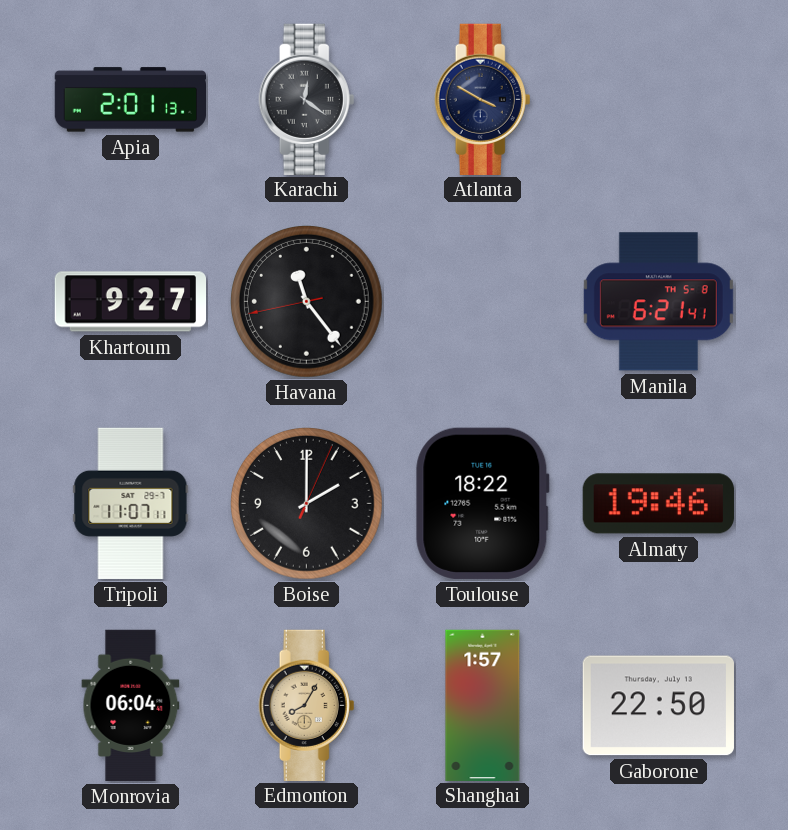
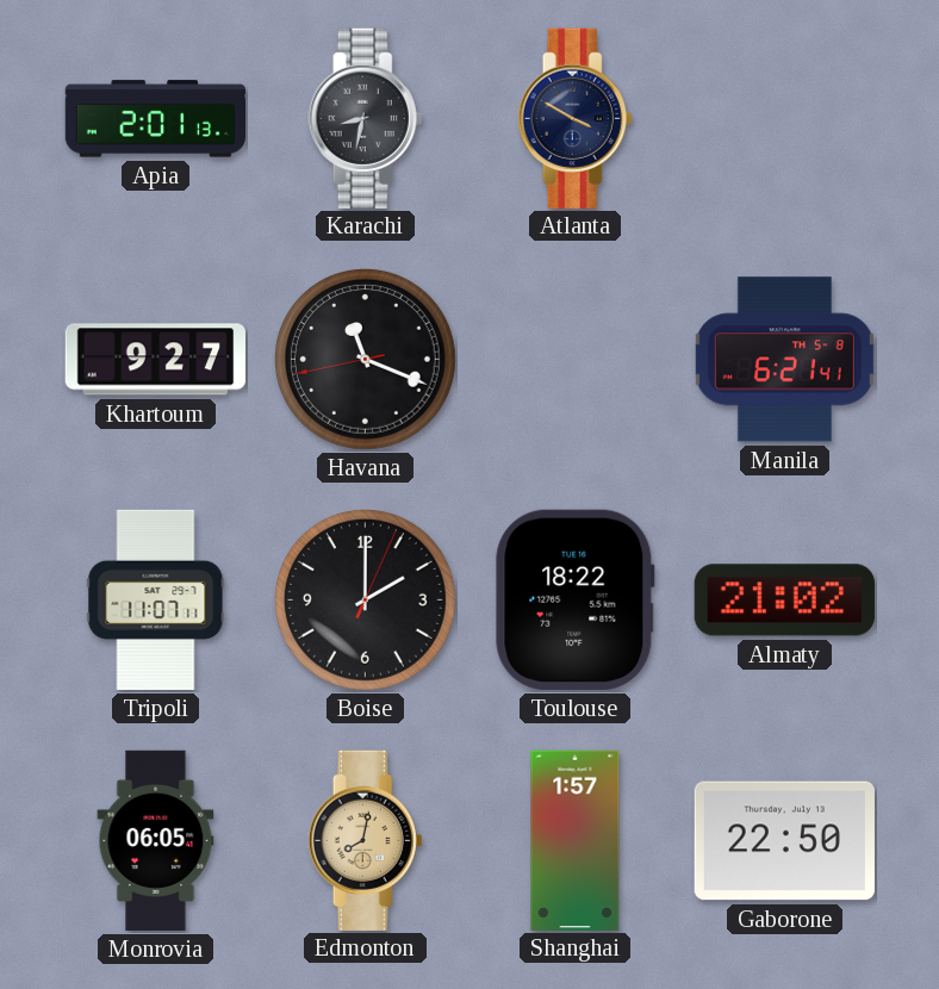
Karachi: 12:21 -> 8:32 (366, 118)
Havana: 11:23 -> 11:18 (366, 360)
Almaty: 19:46 -> 21:02 (784, 601)
Monrovia: 06:04 -> 06:05 (156, 841)
Edmonton: 8:05 -> 8:02 (366, 840)
